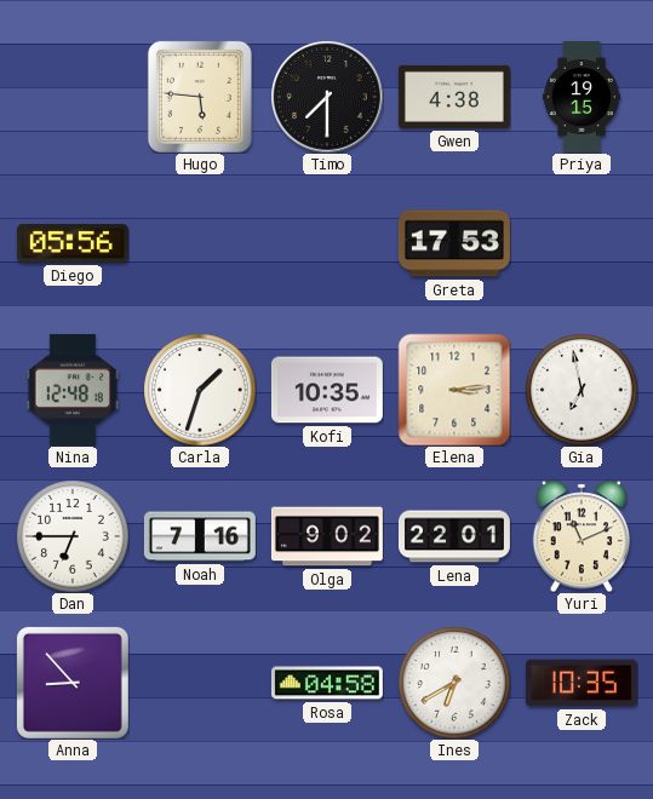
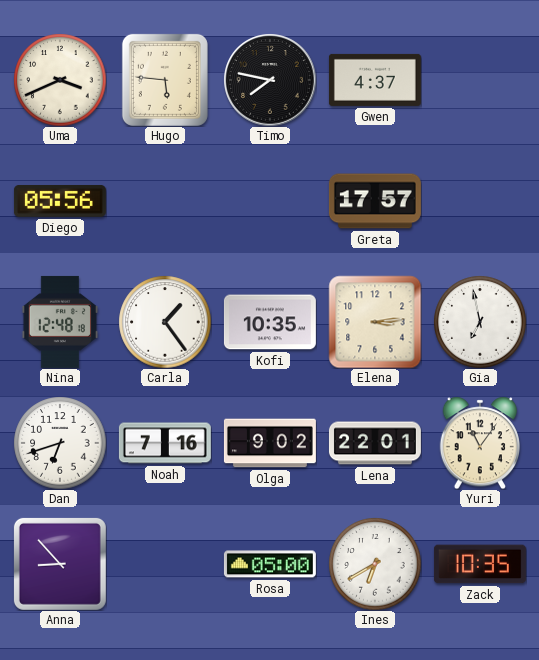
Uma: none -> 3:41 (60, 80)
Timo: 7:30 -> 7:47 (270, 80)
Gwen: 4:38 -> 4:37 (375, 80)
Priya: 19:15 -> none (580, 97)
Greta: 17:53 -> 17:57 (375, 201)
Carla: 1:33 -> 1:24 (165, 322)
Dan: 6:45 -> 6:42 (60, 443)
Yuri: 11:11 -> 11:06 (479, 443)
Rosa: 04:58 -> 05:00 (270, 564)
